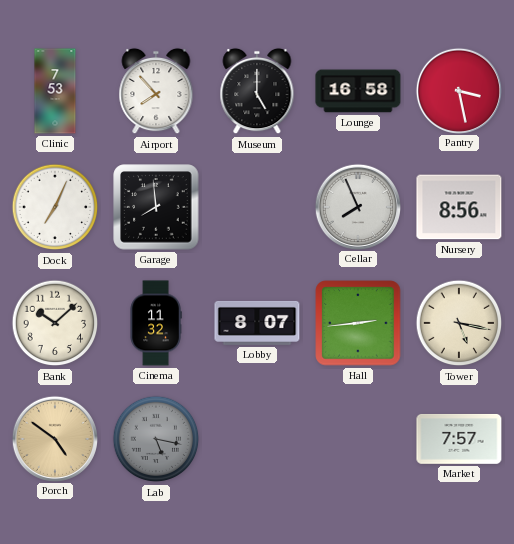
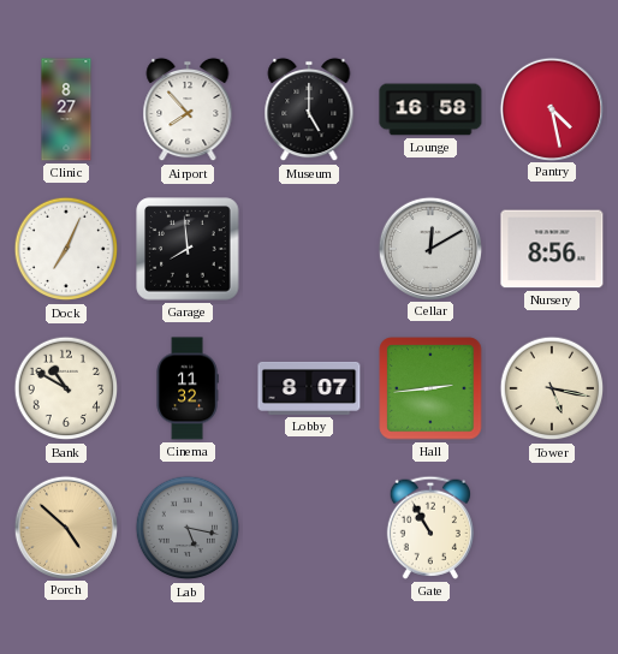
Clinic: 7:53 -> 8:27 (66, 109)
Pantry: 3:28 -> 4:28 (551, 108)
Cellar: 7:56 -> 12:10 (429, 248)
Bank: 10:08 -> 10:50 (66, 388)
Porch: 4:51 -> 4:52 (65, 527)
Gate: none -> 10:55 (430, 528)
Market: 7:57 -> none (459, 439)
